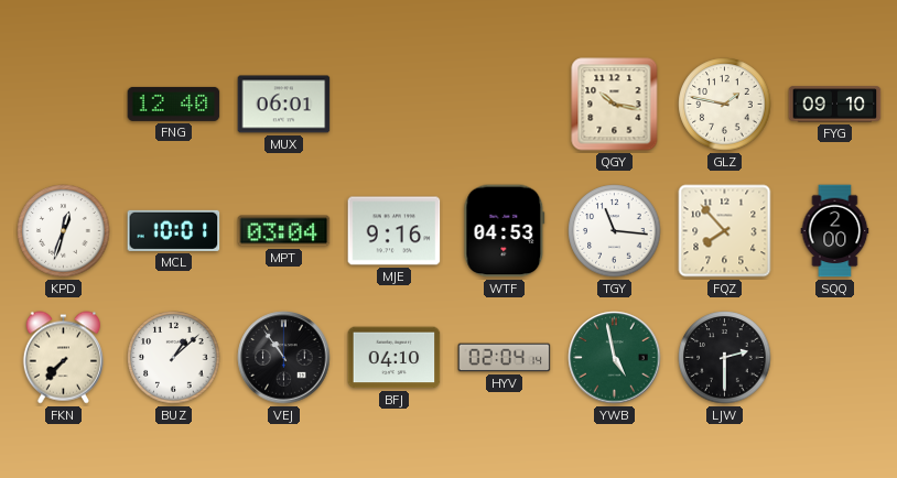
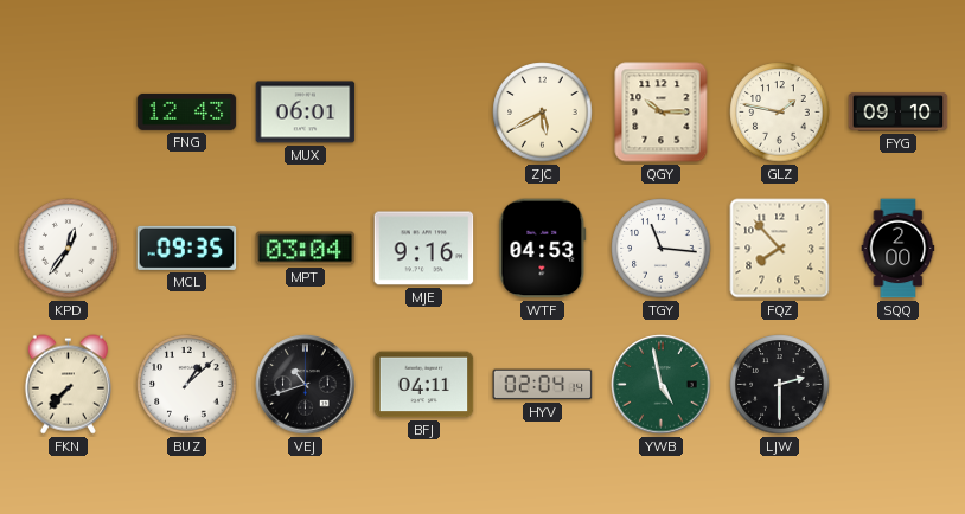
FNG: 12:40 -> 12:43 (187, 111)
ZJC: none -> 5:40 (543, 113)
QGY: 10:17 -> 10:15 (662, 113)
KPD: 12:33 -> 12:36 (69, 249)
MCL: 10:01 -> 09:35 (187, 248)
VEJ: 10:54 -> 10:42 (306, 385)
BFJ: 04:10 -> 04:11 (424, 385)
